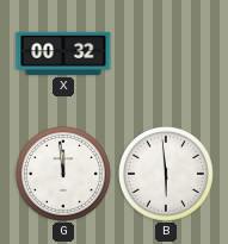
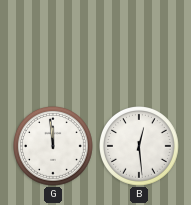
X: 00:32 -> none (63, 54)
B: 5:59 -> 12:29 (140, 147)
